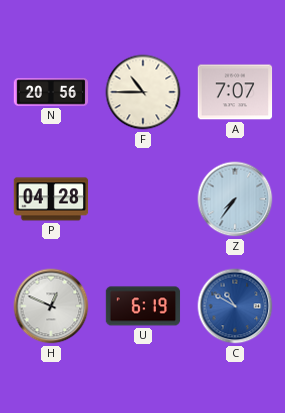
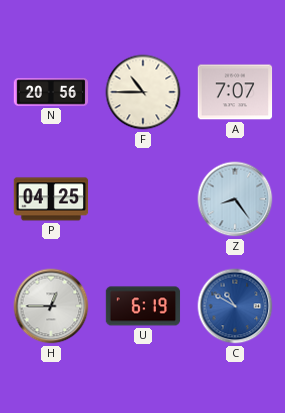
P: 04:28 -> 04:25 (51, 199)
Z: 7:36 -> 8:24 (235, 199)
H: 12:49 -> 12:45 (51, 306)
